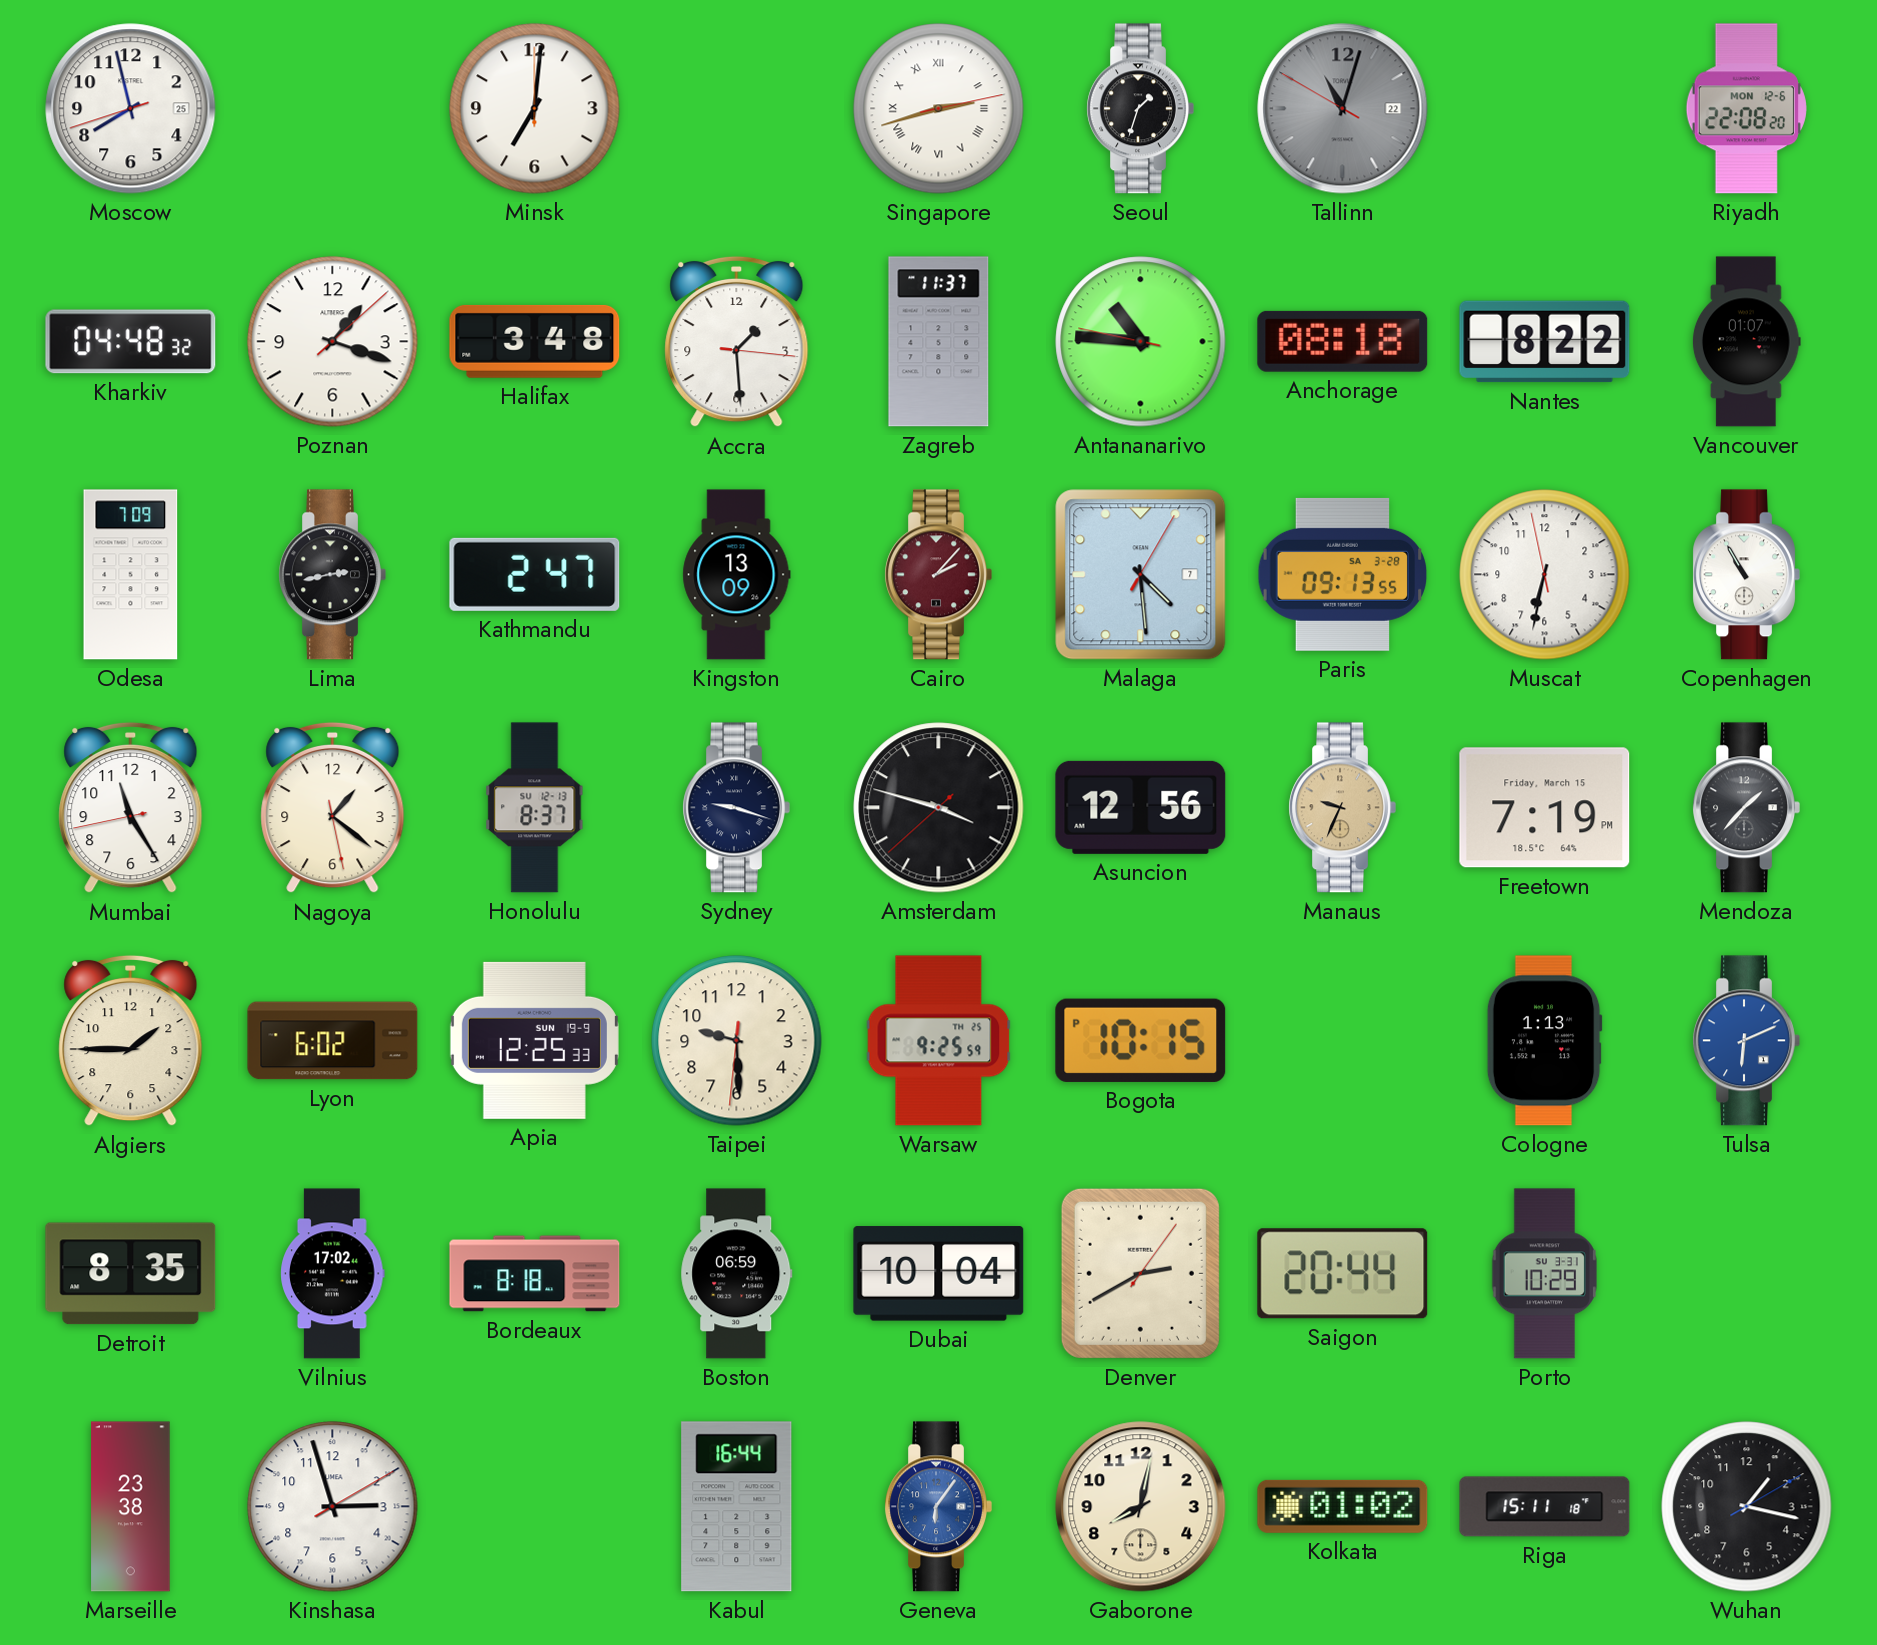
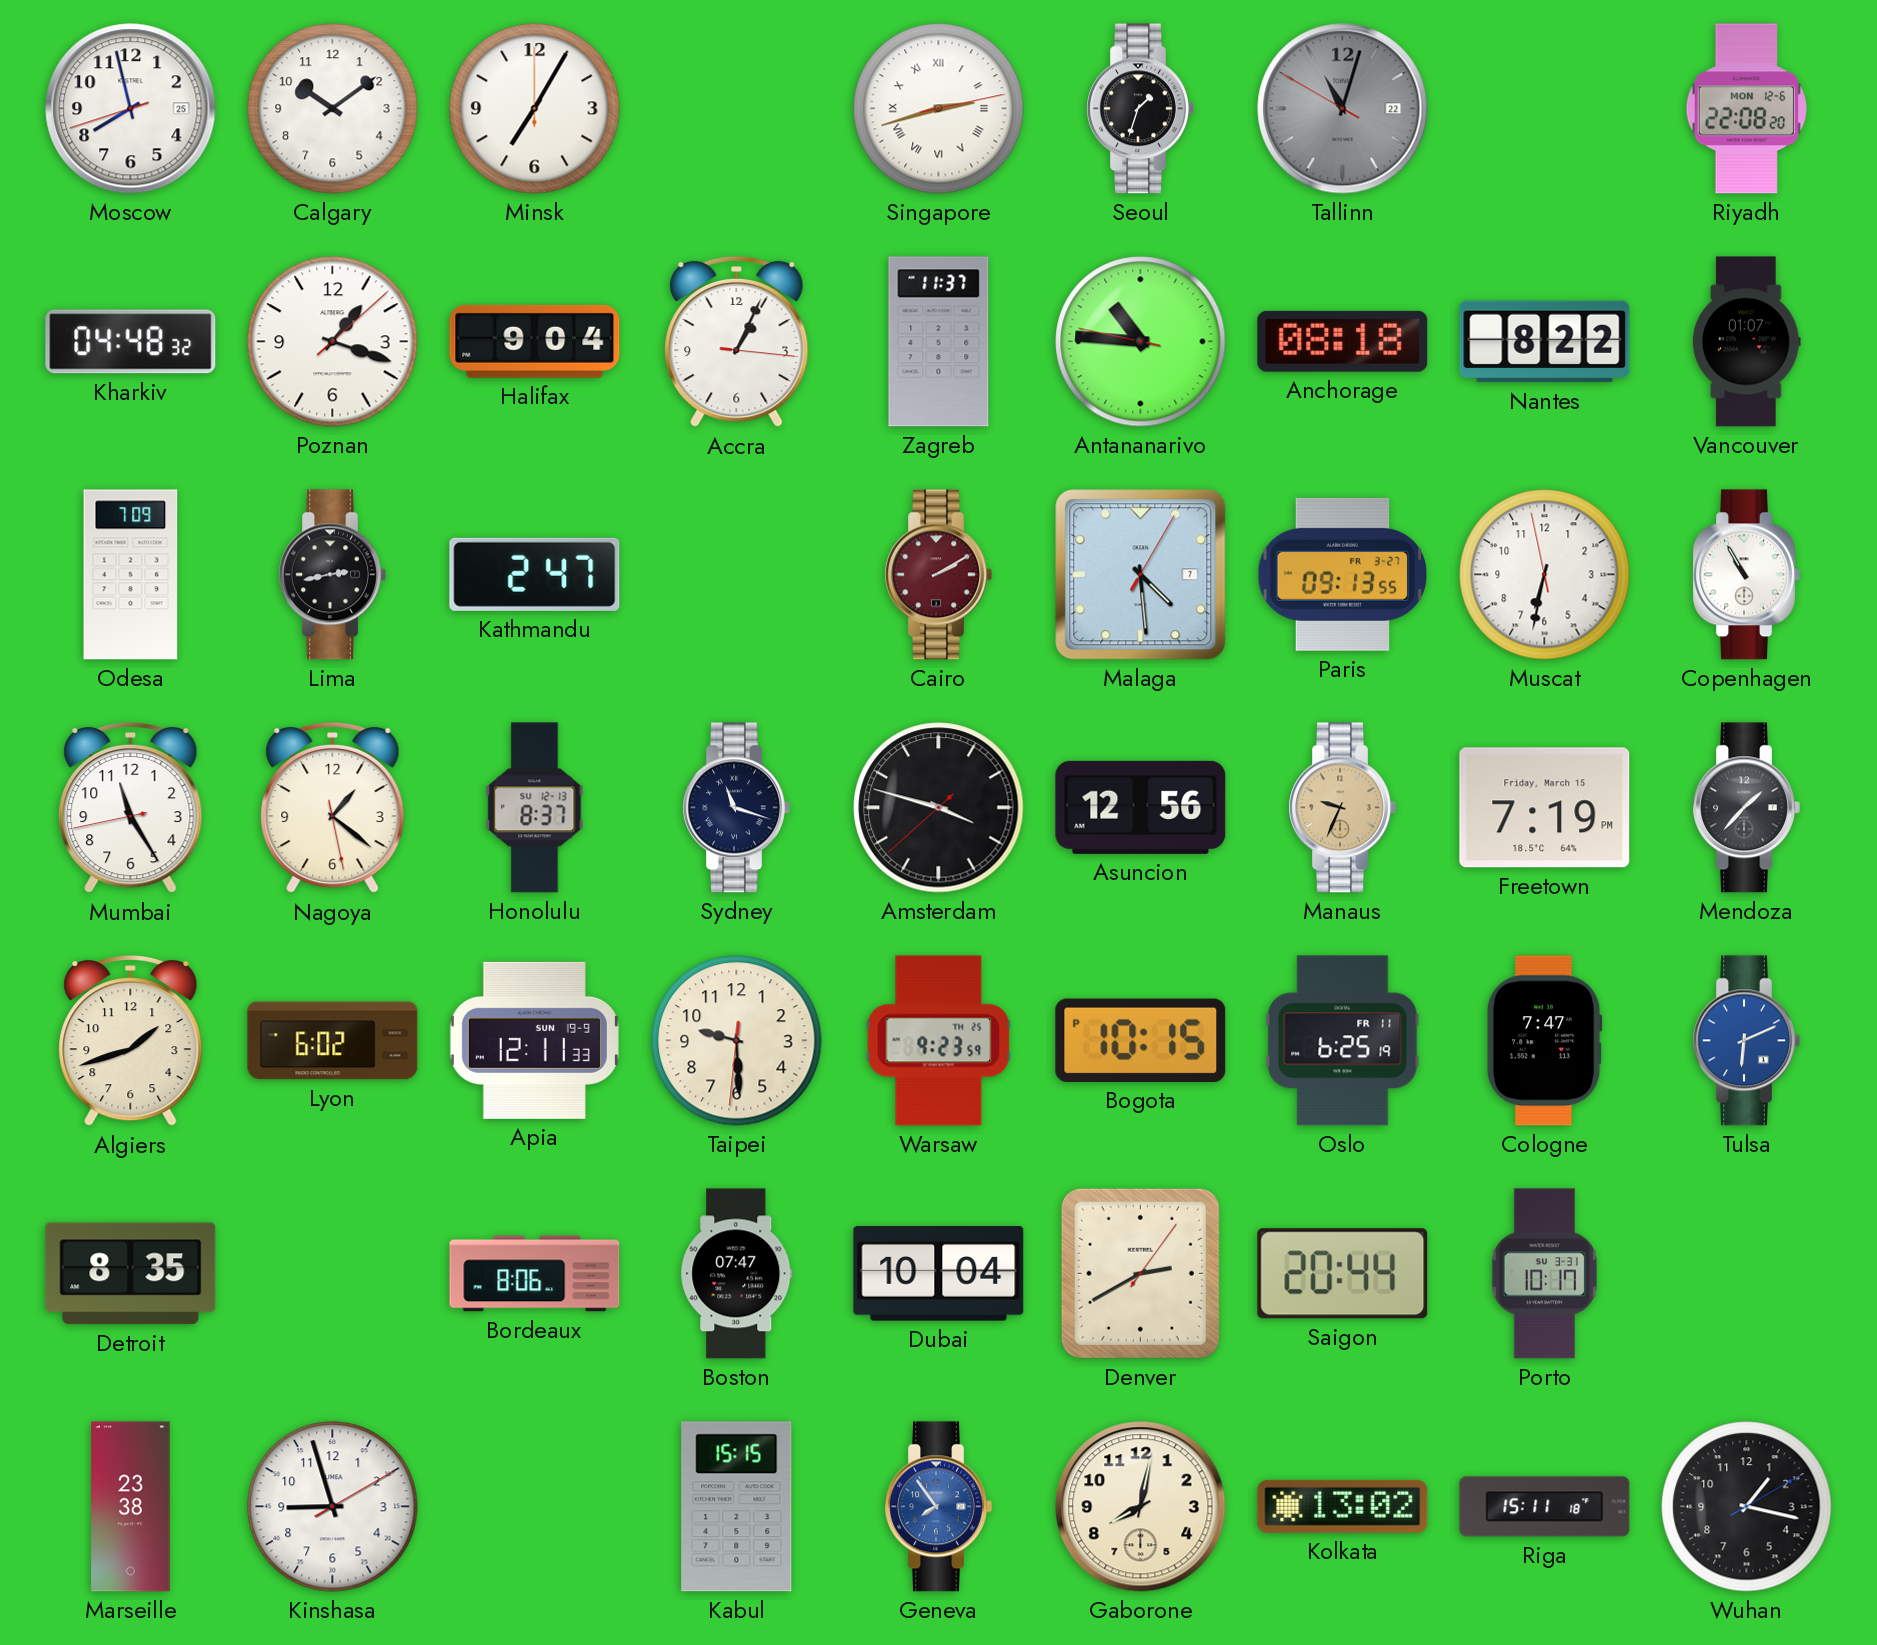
Calgary: none -> 10:09 (333, 109)
Minsk: 7:01 -> 7:05 (535, 109)
Halifax: 3:48 -> 9:04 (535, 341)
Accra: 1:29 -> 1:04 (737, 342)
Kingston: 13:09 -> none (737, 575)
Cairo: 2:07 -> 2:10 (938, 575)
Paris date: SA 3-28 -> FR 3-27 (1343, 574)
Sydney: 9:18 -> 11:18 (736, 808)
Algiers: 1:45 -> 1:42 (131, 1041)
Apia: 12:25 -> 12:11 (534, 1040)
Warsaw: 9:25 -> 9:23 (939, 1041)
Oslo: none -> 6:25 (1343, 1041)
Cologne: 1:13 -> 7:47 (1544, 1041)
Vilnius: 17:02 -> none (333, 1274)
Bordeaux: 8:18 -> 8:06 (535, 1274)
Boston: 06:59 -> 07:47 (737, 1274)
Porto: 10:29 -> 10:17 (1544, 1274)
Kinshasa: 2:57 -> 8:57 (333, 1507)
Kabul: 16:44 -> 15:15 (737, 1507)
Geneva: 6:06 -> 7:54 (938, 1507)
Kolkata: 01:02 -> 13:02 (1343, 1506)
